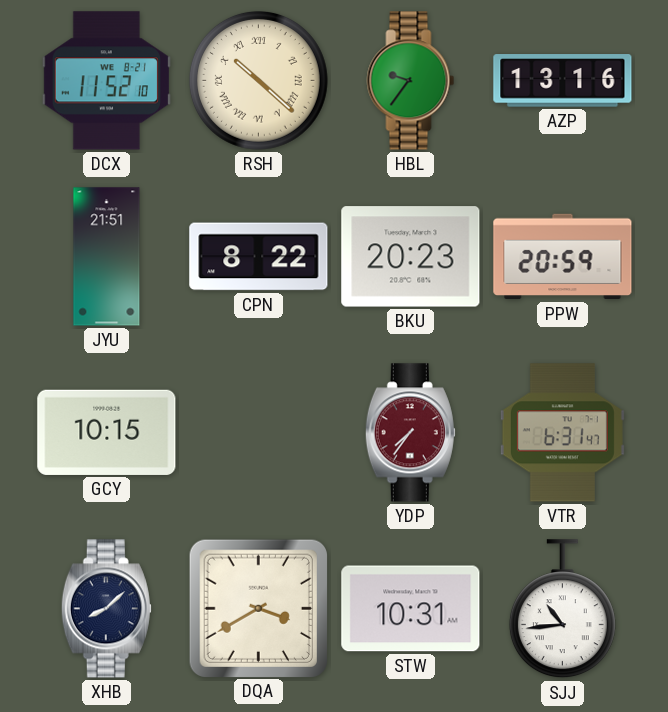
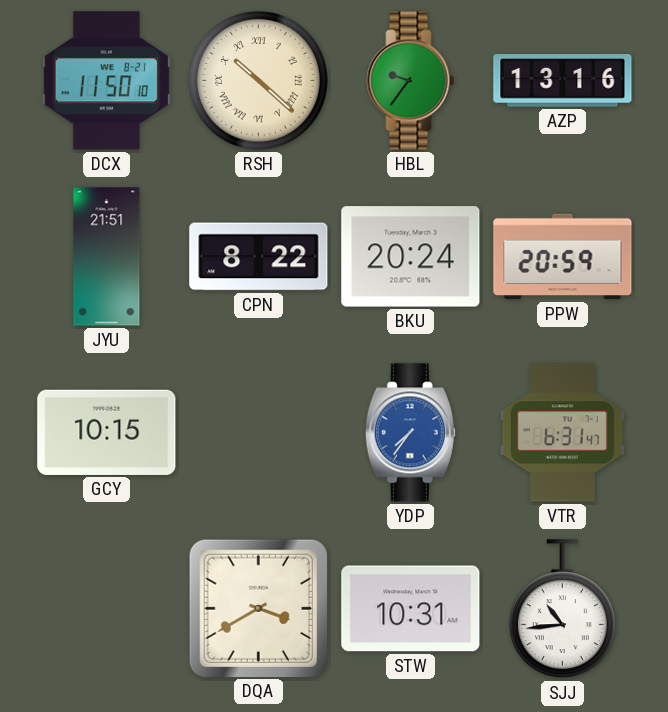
DCX: 11:52 -> 11:50 (106, 81)
BKU: 20:23 -> 20:24 (411, 257)
YDP dial: burgundy -> blue (410, 433)
XHB: 8:08 -> none (106, 609)
